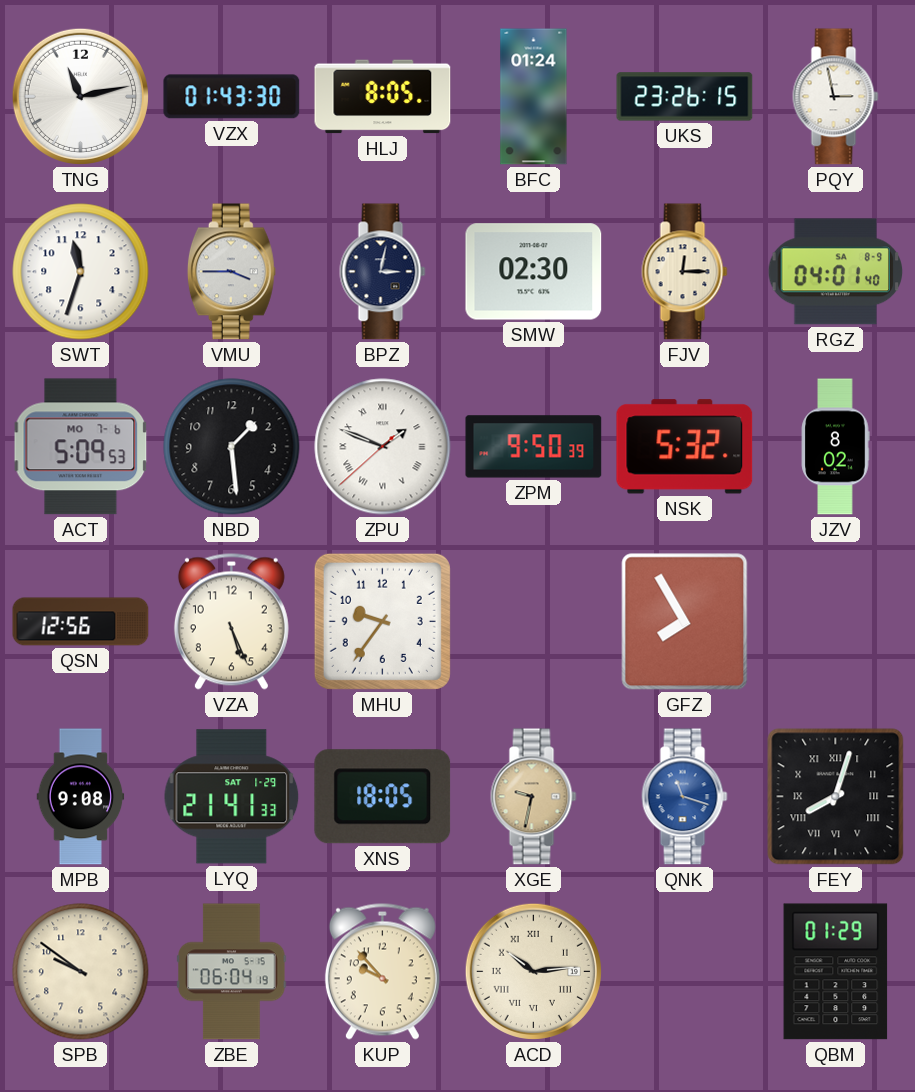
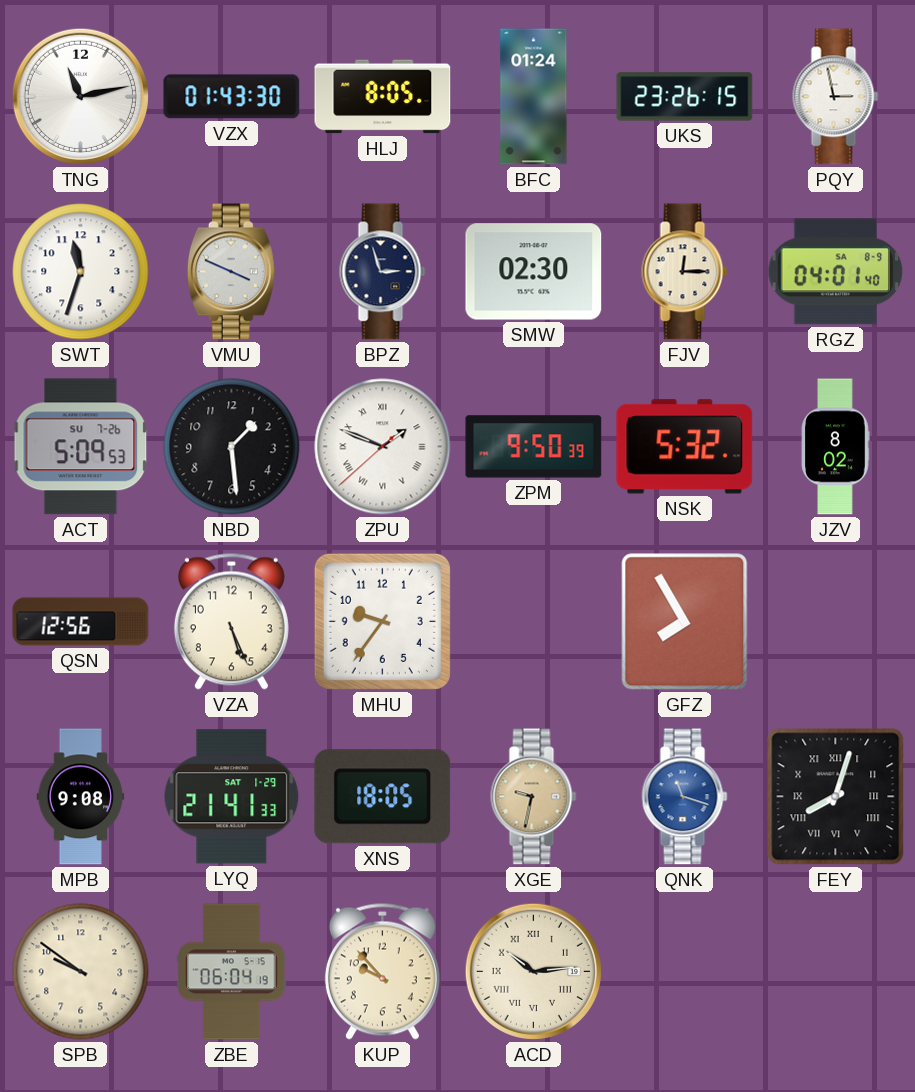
VMU: 3:45 -> 3:49 (231, 272)
BPZ: 3:02 -> 2:57 (383, 272)
ACT date: MO 7-6 -> SU 7-26 (81, 447)
QBM: 01:29 -> none (836, 972)
